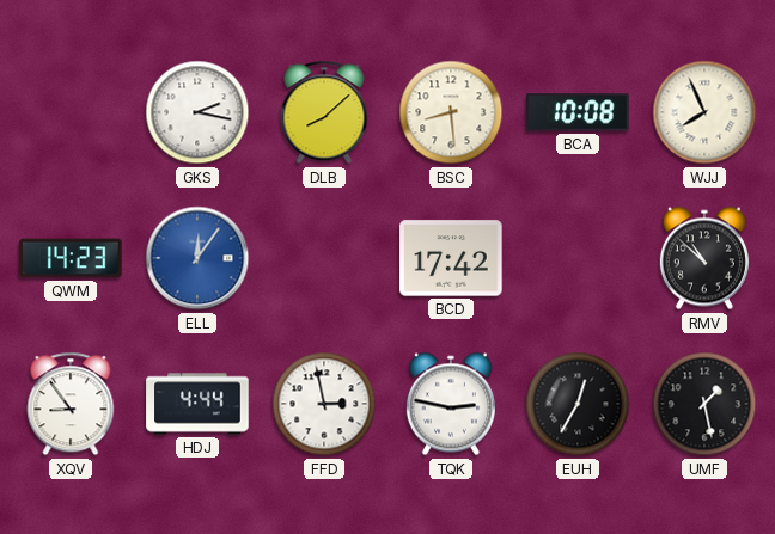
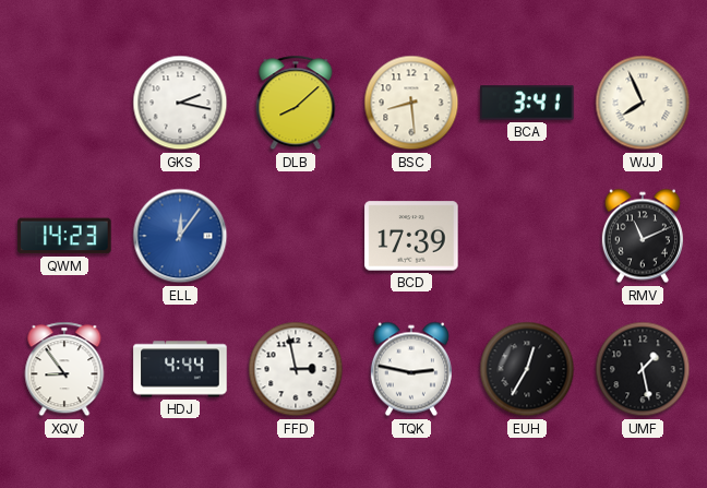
BCA: 10:08 -> 3:41 (527, 103)
BCD: 17:42 -> 17:39 (411, 236)
RMV: 10:52 -> 11:11 (643, 236)
